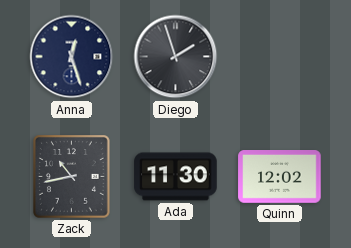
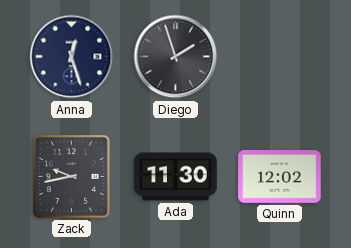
Zack: 10:43 -> 9:43 (72, 177)
